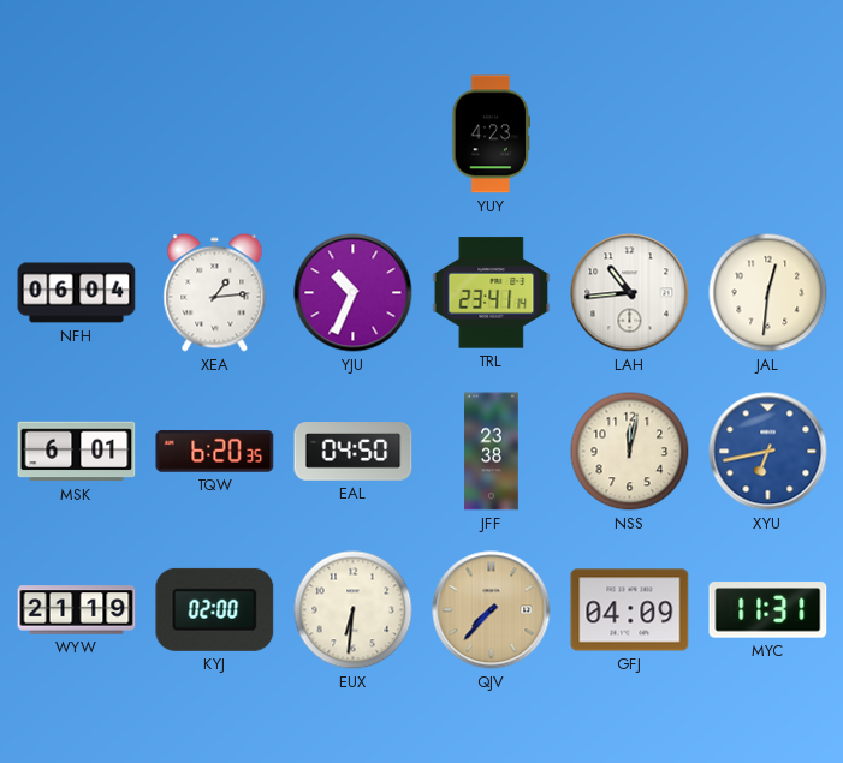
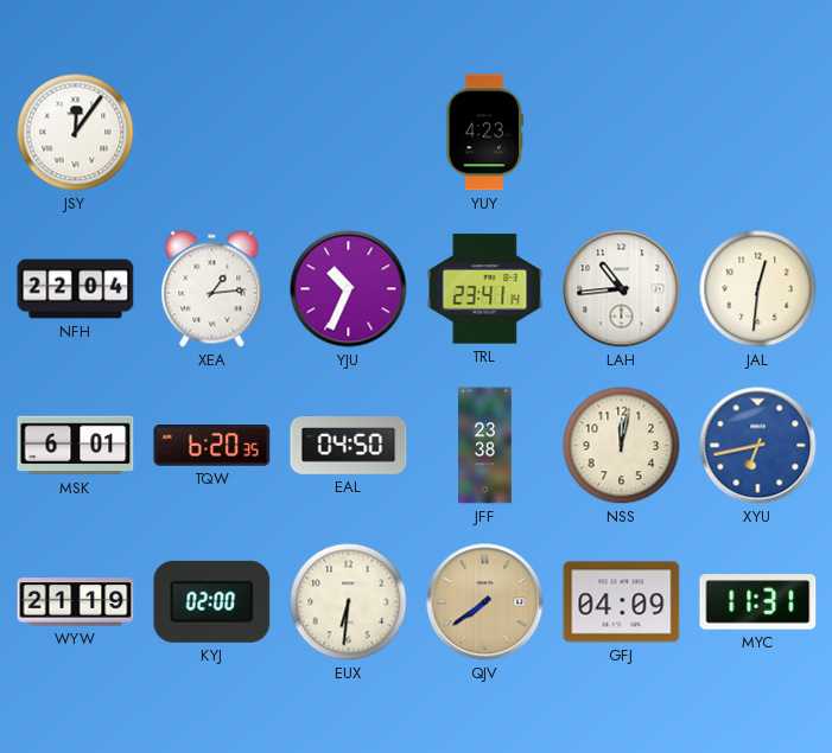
JSY: none -> 12:06 (76, 133)
NFH: 06:04 -> 22:04 (76, 289)
QJV: 7:37 -> 7:39 (485, 602)
